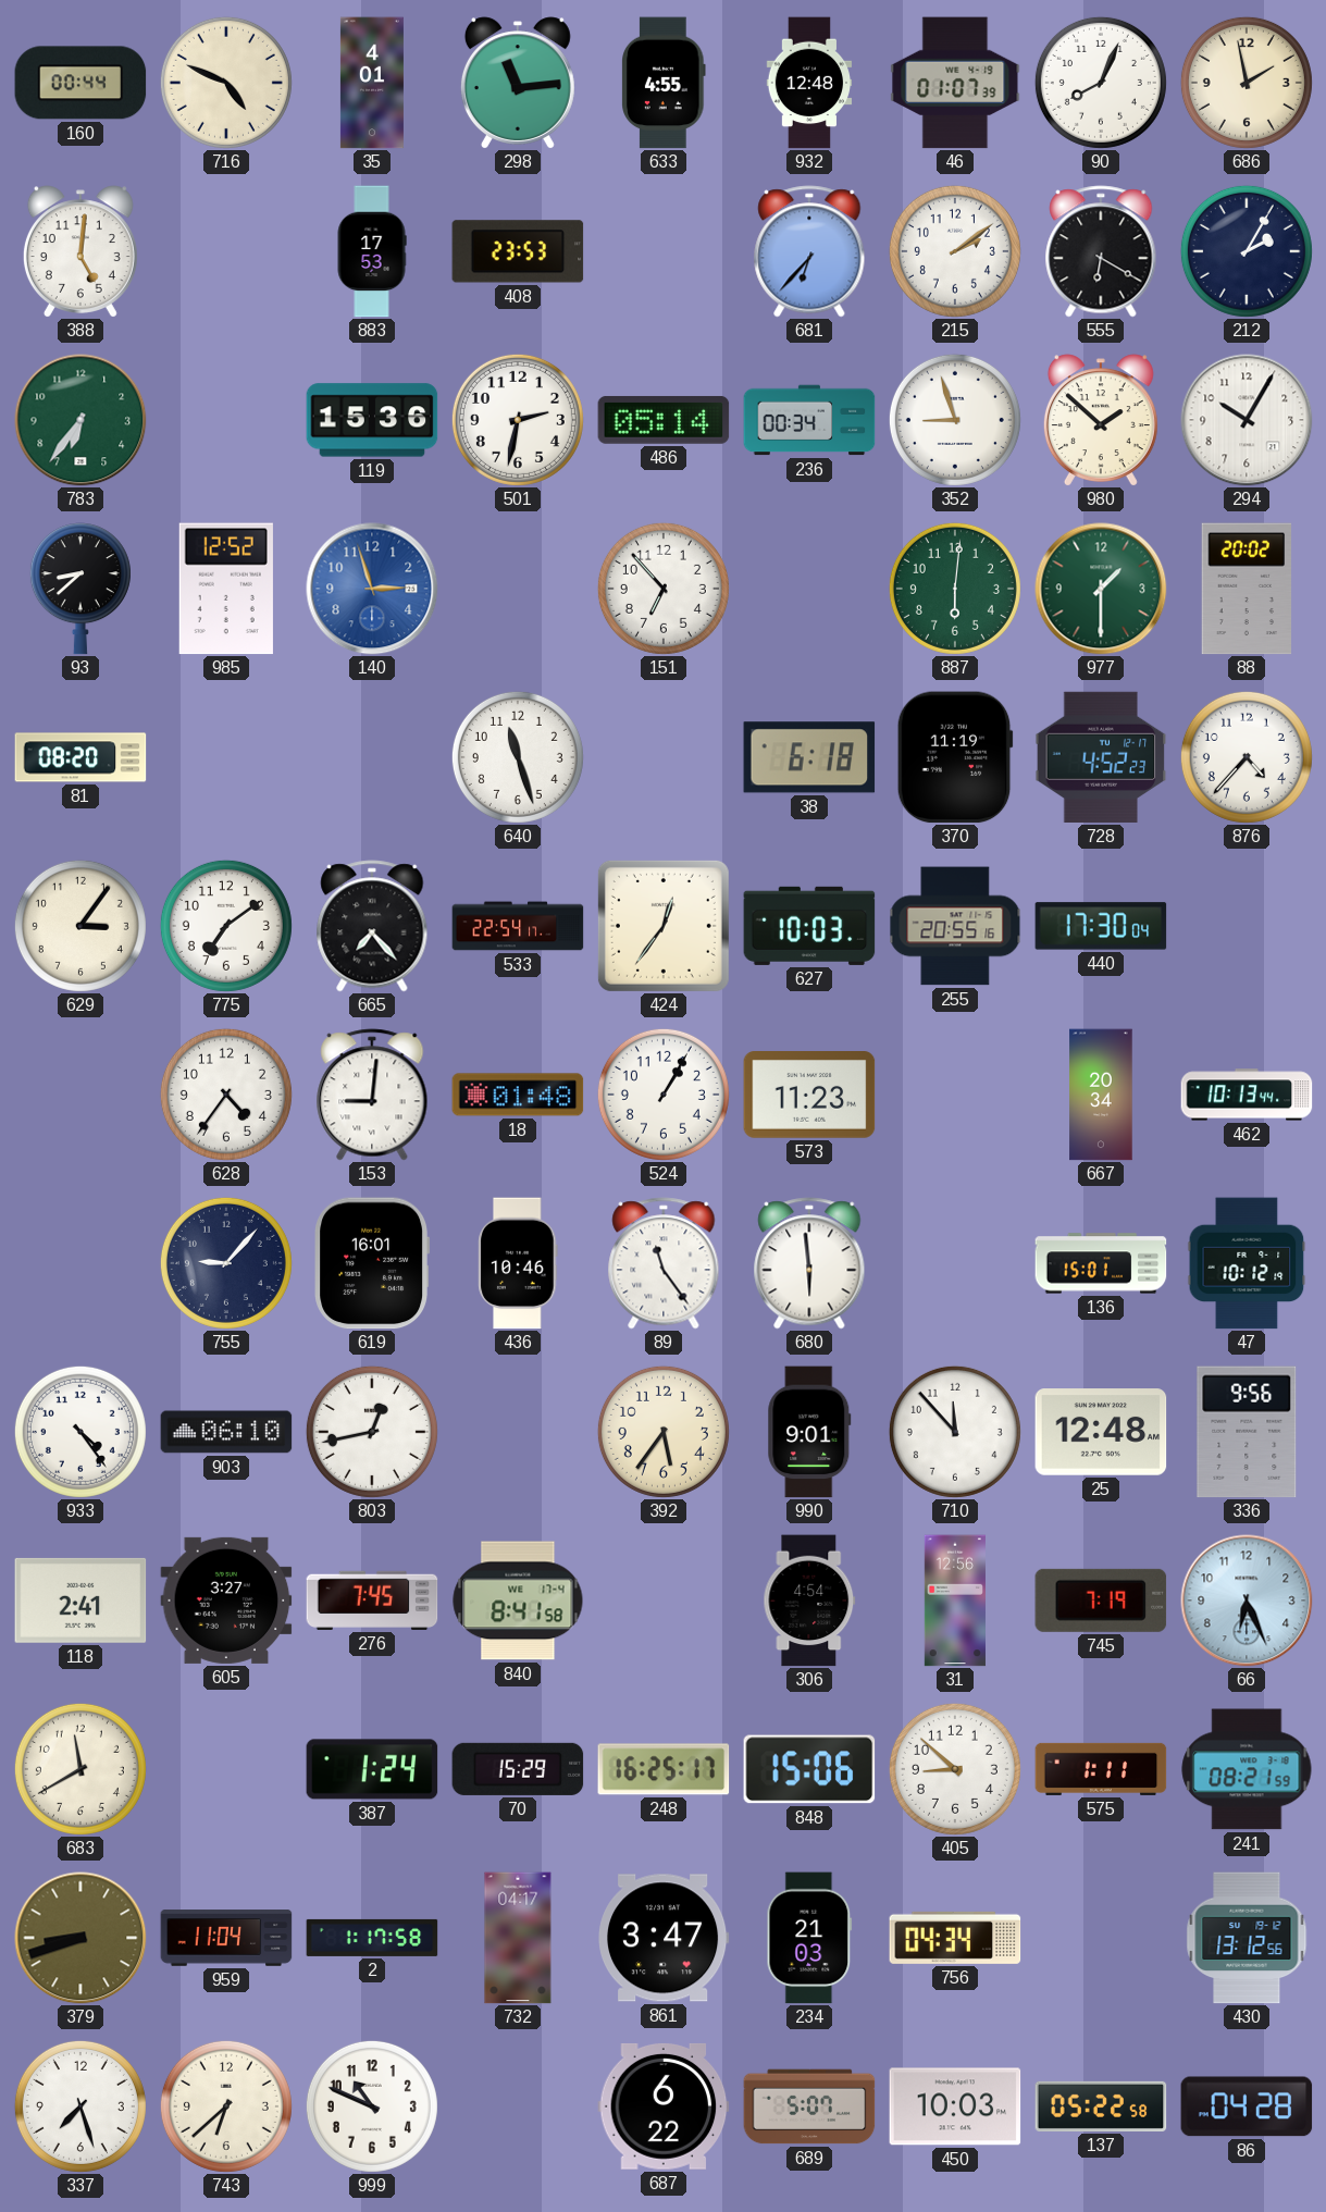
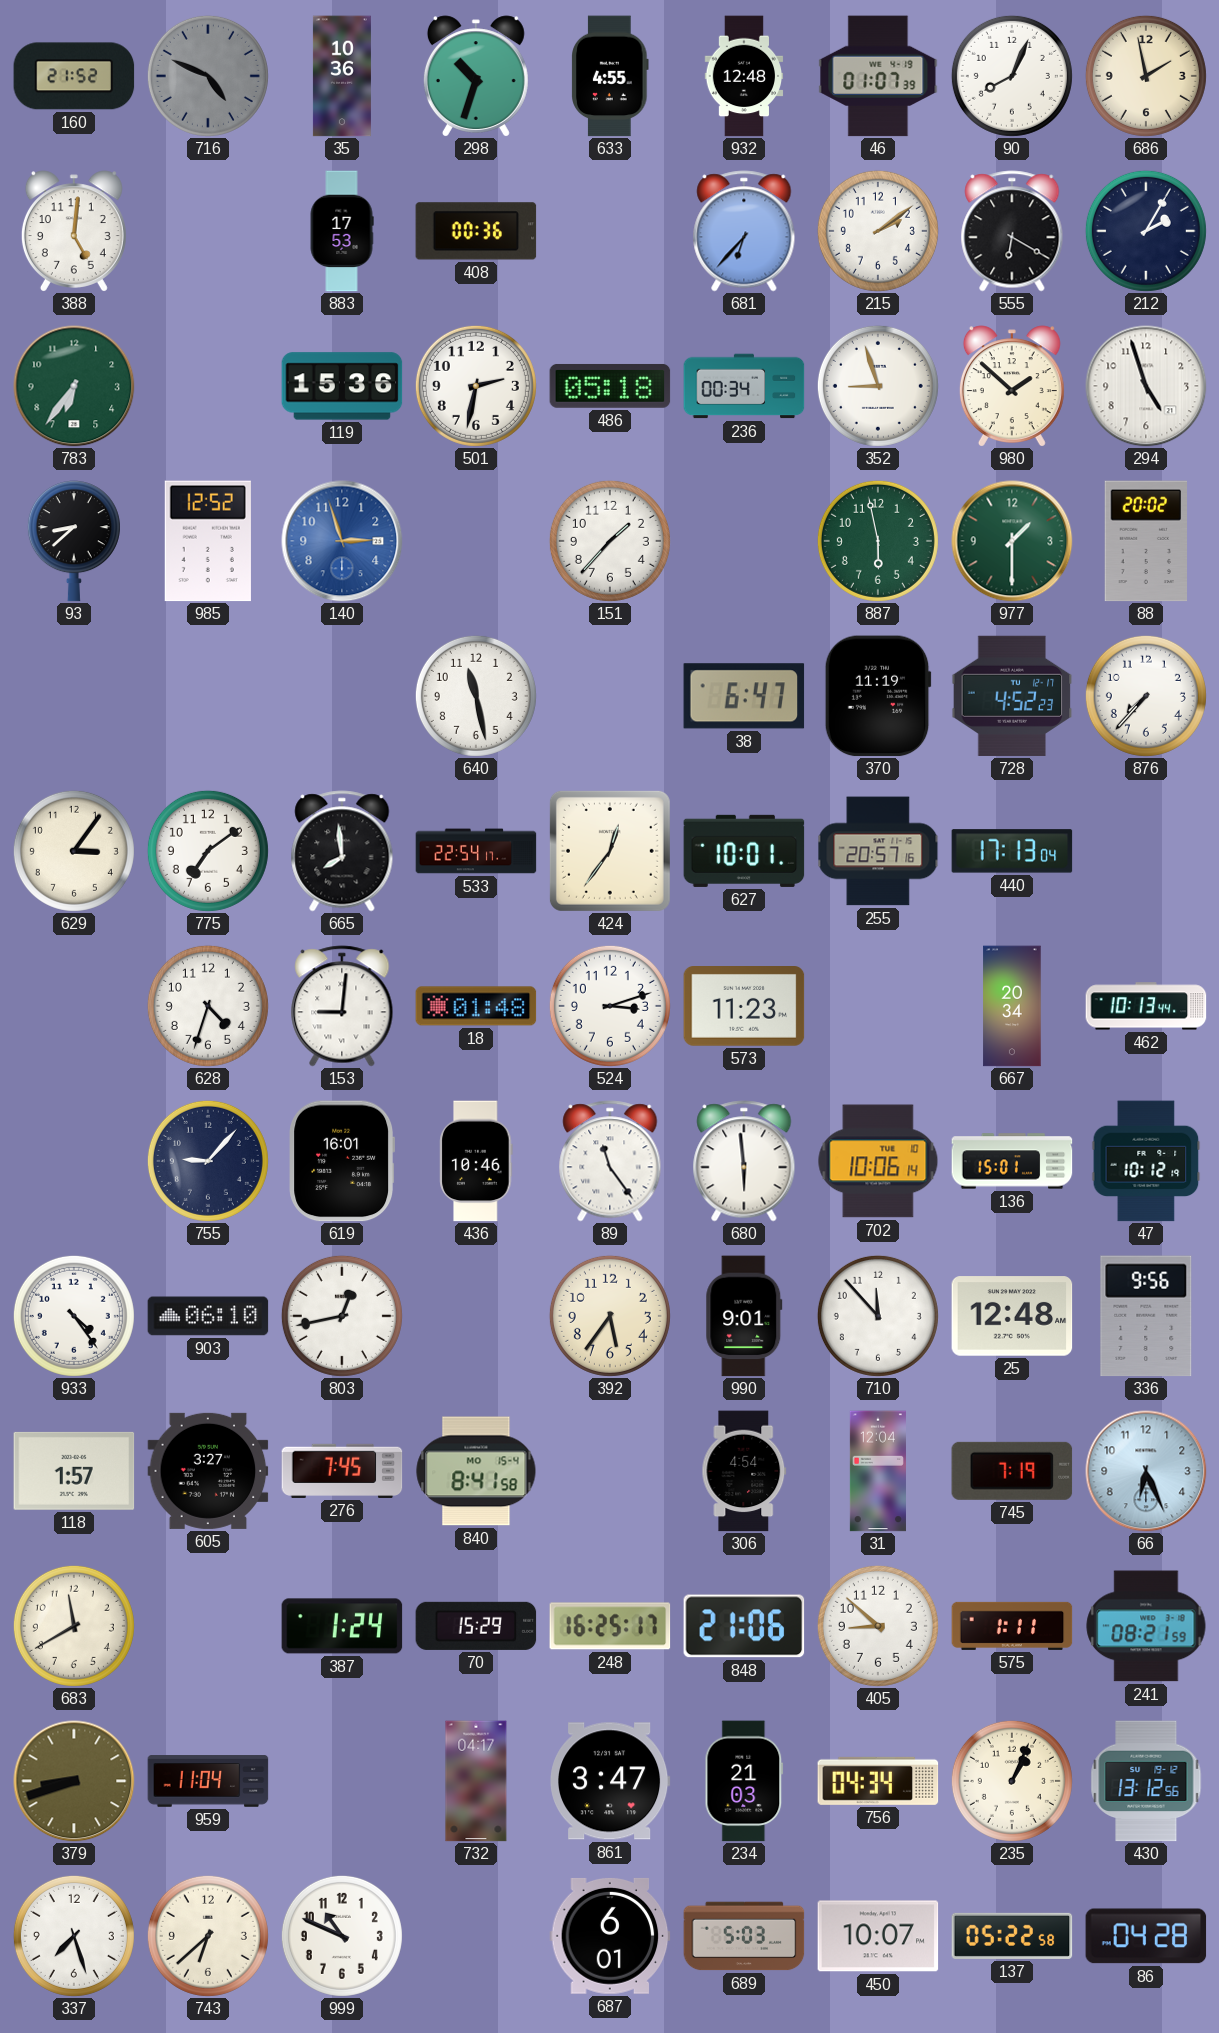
160: 00:44 -> 21:52 (74, 76)
716 dial: cream -> grey (208, 76)
35: 4:01 -> 10:36 (342, 76)
298: 11:14 -> 10:33 (476, 76)
408: 23:53 -> 00:36 (476, 231)
486: 05:14 -> 05:18 (610, 386)
294: 10:05 -> 4:57 (1146, 386)
151: 6:53 -> 1:37 (610, 541)
887: 6:01 -> 5:58 (878, 541)
81: 08:20 -> none (80, 757)
640: 11:27 -> 11:28 (476, 696)
38: 6:18 -> 6:47 (744, 696)
876: 4:37 -> 7:37 (1146, 696)
665: 7:23 -> 7:59 (342, 851)
627: 10:03 -> 10:01 (744, 851)
255: 20:55 -> 20:57 (878, 851)
440: 17:30 -> 17:13 (1012, 851)
628: 4:36 -> 4:33 (208, 1006)
524: 1:05 -> 3:12 (610, 1006)
702: none -> 10:06 (878, 1161)
118: 2:41 -> 1:57 (74, 1471)
840 date: WE 17-4 -> MO 15-4 (476, 1471)
31: 12:56 -> 12:04 (878, 1471)
848: 15:06 -> 21:06 (744, 1626)
2: 1:17 -> none (372, 1938)
235: none -> 1:04 (1012, 1781)
687: 6:22 -> 6:01 (610, 1936)
689: 5:07 -> 5:03 (744, 1936)
450: 10:03 -> 10:07 (878, 1936)
